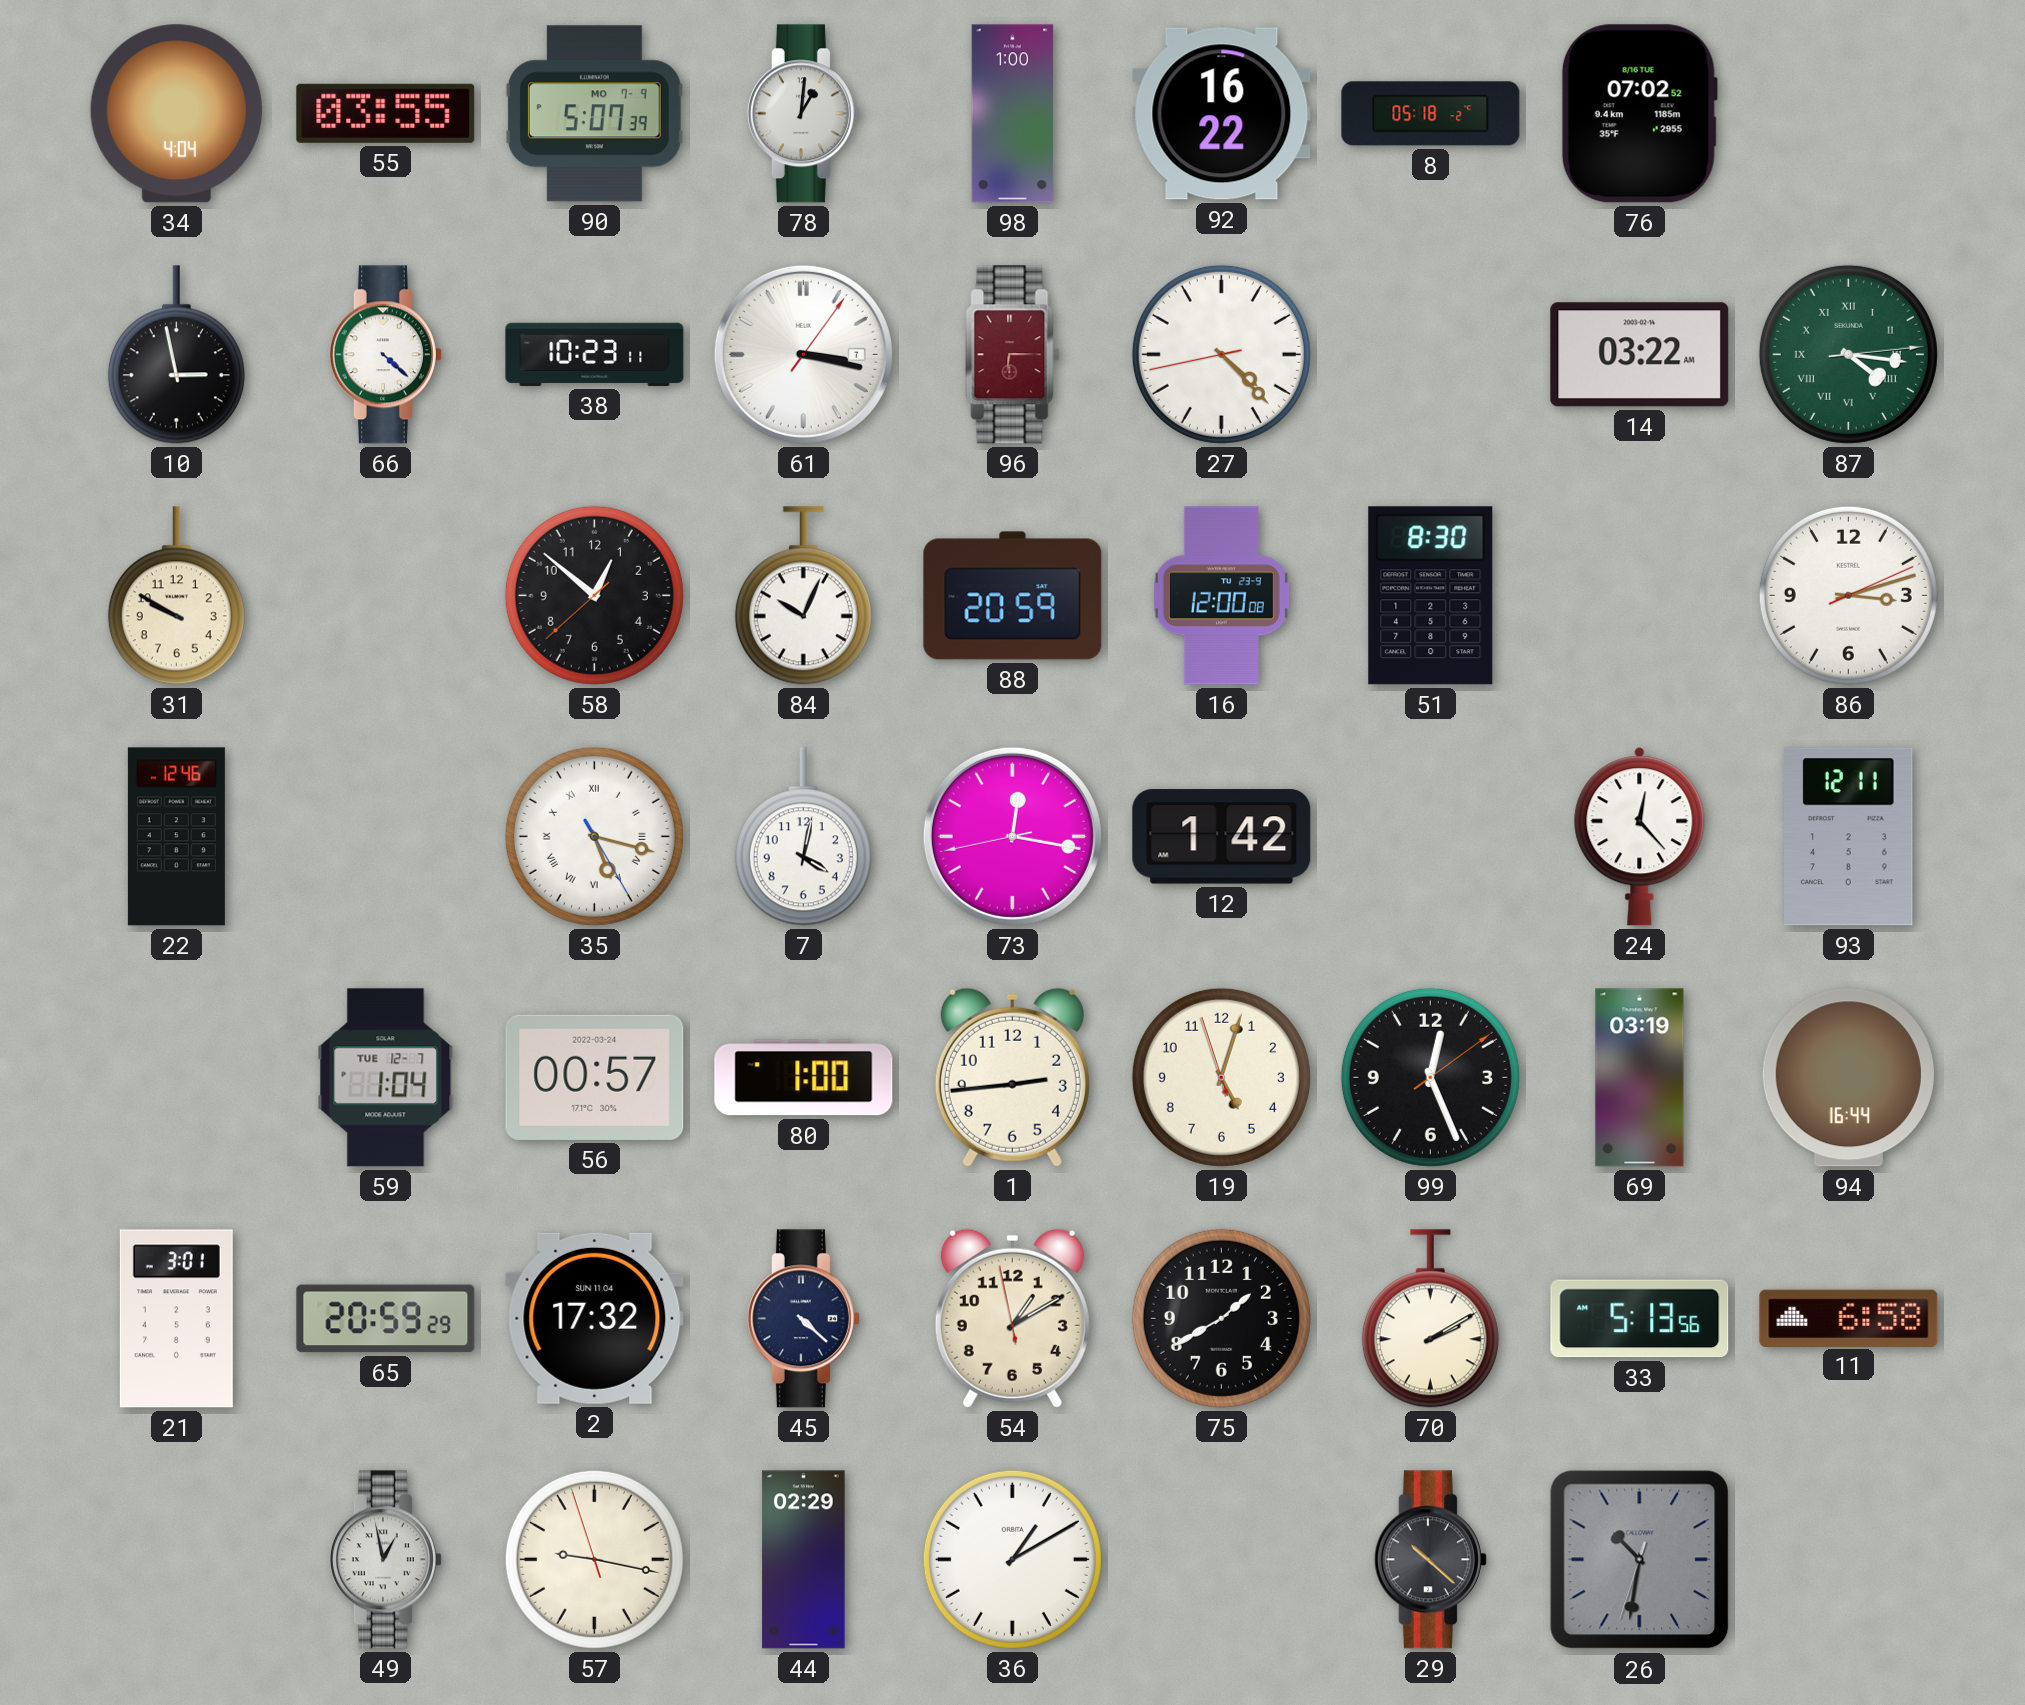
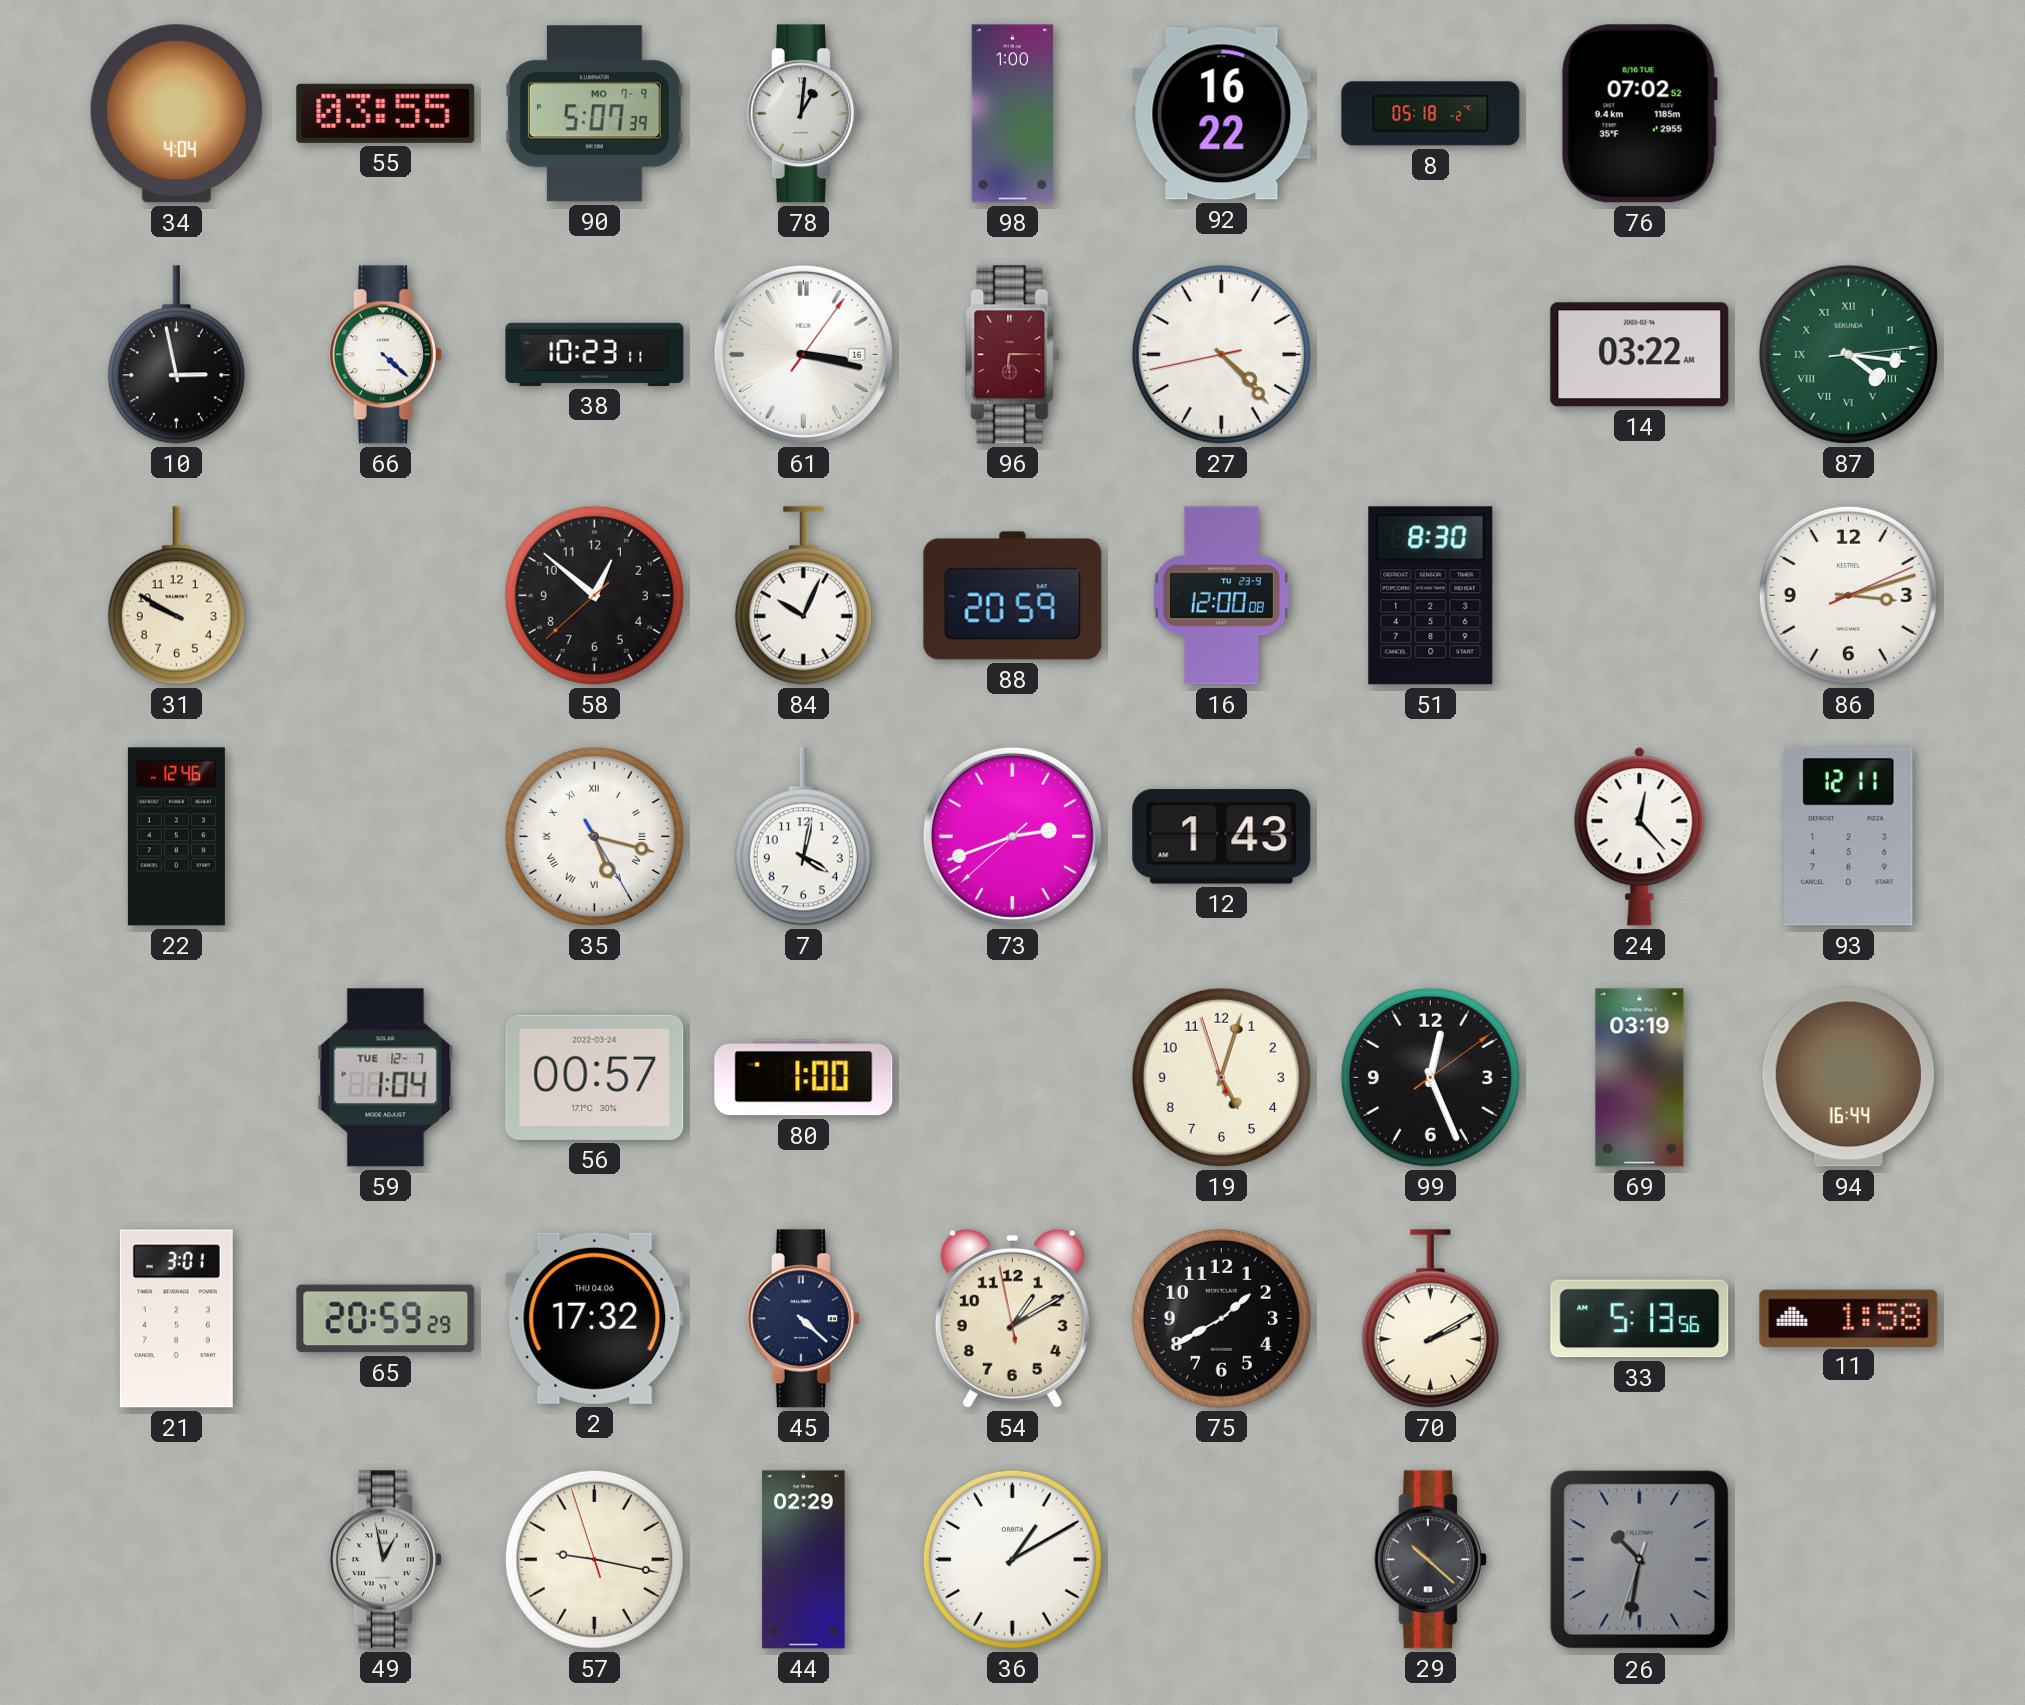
61 date: 7 -> 16 (803, 354)
73: 12:16 -> 2:41 (1012, 836)
12: 1:42 -> 1:43 (1222, 837)
1: 2:44 -> none (1012, 1077)
2 date: SUN 11.04 -> THU 04.06 (595, 1318)
11: 6:58 -> 1:58 (1849, 1318)
